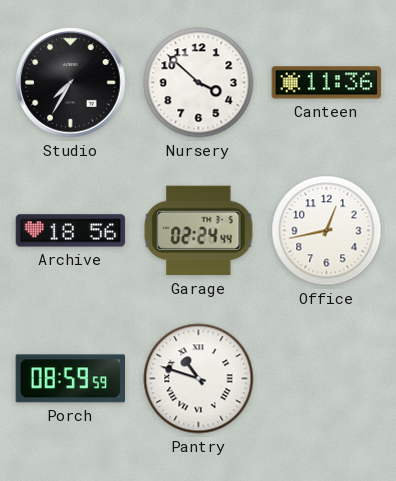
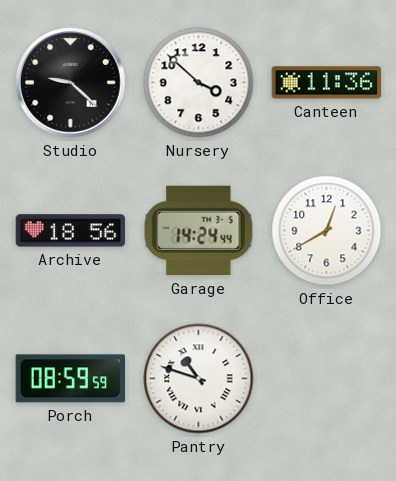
Studio: 7:35 -> 9:22 (71, 83)
Garage: 02:24 -> 14:24 (199, 231)
Office: 12:43 -> 12:40 (327, 231)
